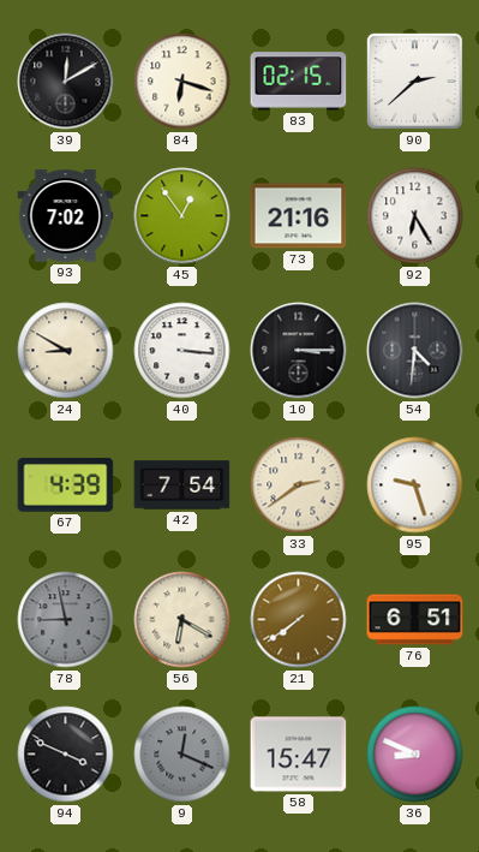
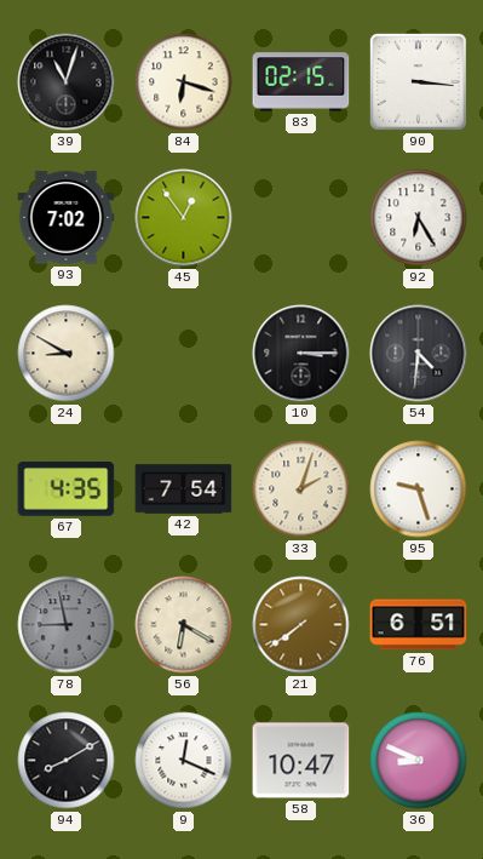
39: 12:10 -> 11:03 (67, 82)
90: 2:38 -> 3:16 (418, 81)
73: 21:16 -> none (299, 216)
40: 3:16 -> none (182, 351)
67: 4:39 -> 4:35 (67, 489)
33: 2:39 -> 2:03 (301, 489)
94: 3:49 -> 8:10 (67, 761)
9 dial: grey -> white (184, 761)
58: 15:47 -> 10:47 (301, 761)
